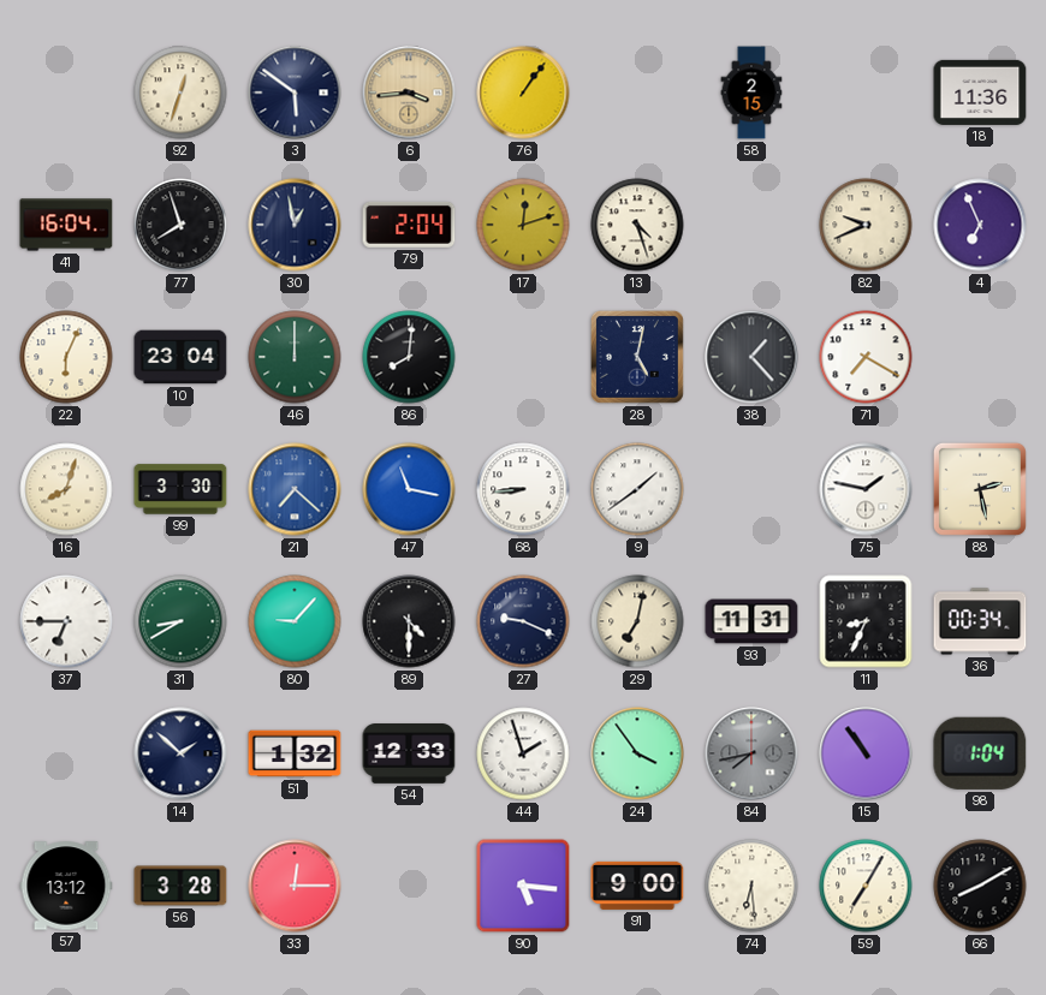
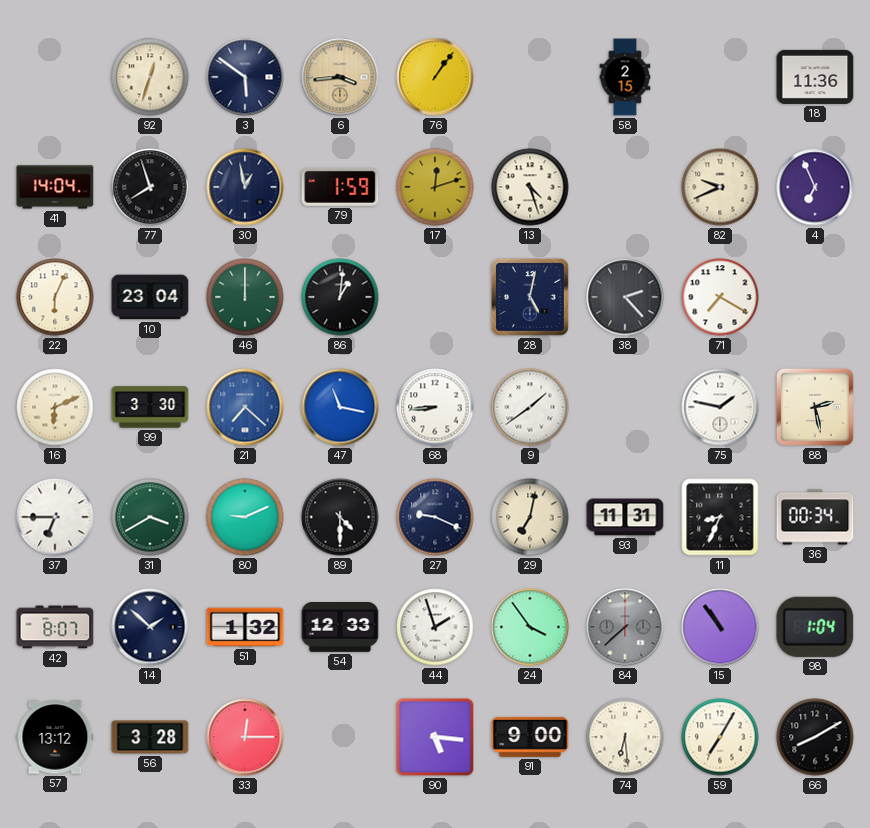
41: 16:04 -> 14:04 (55, 187)
79: 2:04 -> 1:59 (340, 187)
86: 8:01 -> 1:01 (340, 297)
38: 1:23 -> 2:23 (625, 297)
16: 8:03 -> 6:11 (55, 407)
31: 8:40 -> 3:40 (150, 517)
80: 9:07 -> 9:11 (245, 517)
42: none -> 8:07 (55, 627)
84: 7:43 -> 7:38 (625, 627)
